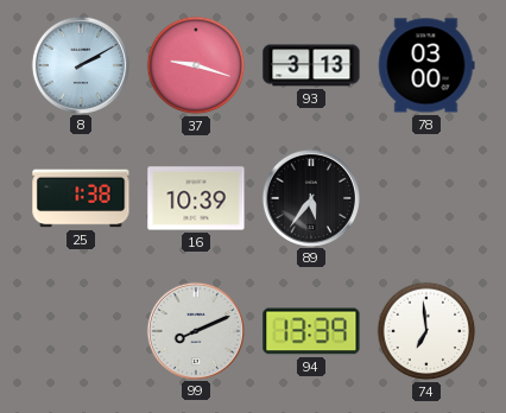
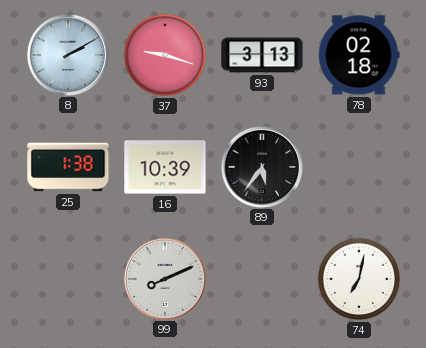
78: 03:00 -> 02:18 (359, 55)
94: 13:39 -> none (311, 331)
74: 6:59 -> 7:02 (359, 279)
